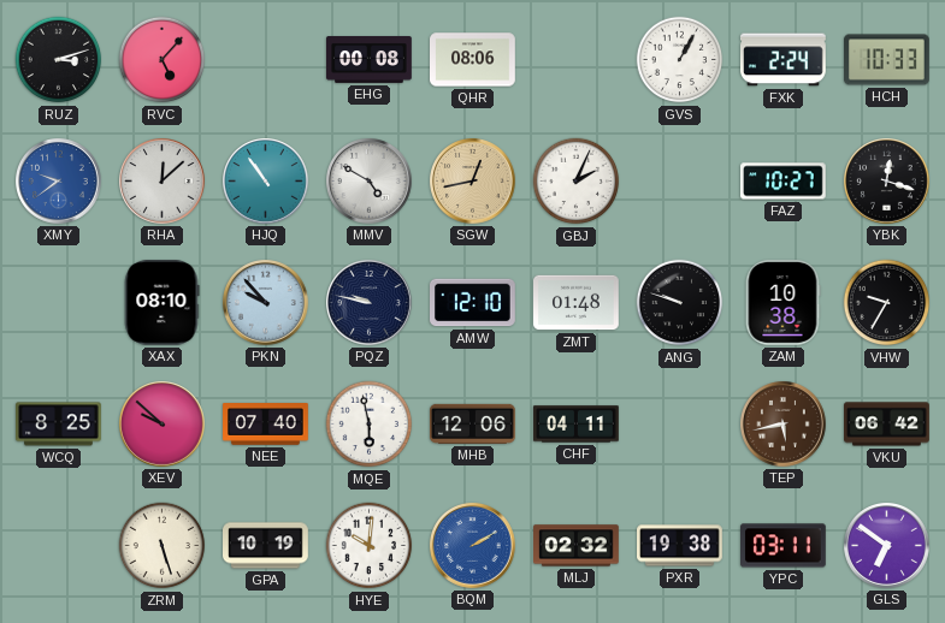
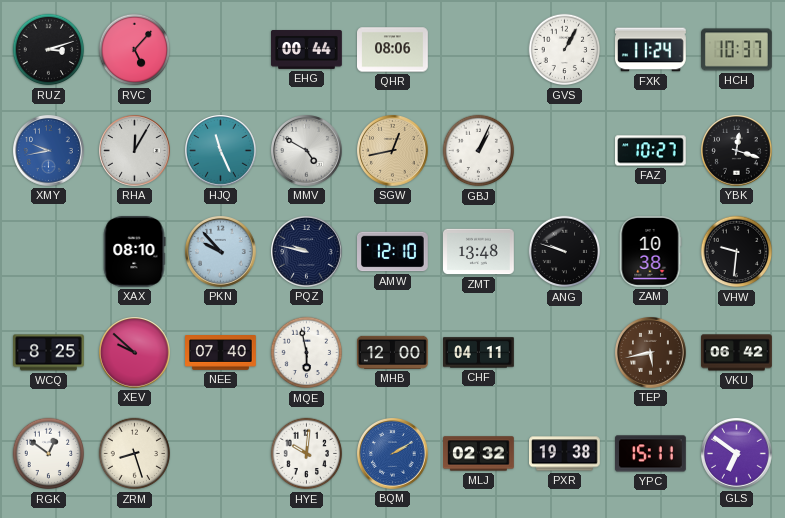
EHG: 00:08 -> 00:44 (307, 50)
FXK: 2:24 -> 11:24 (651, 50)
HCH: 10:33 -> 10:37 (737, 50)
XMY: 9:39 -> 9:43 (49, 151)
RHA: 12:08 -> 12:05 (135, 151)
HJQ: 10:54 -> 11:26 (221, 151)
GBJ: 2:04 -> 1:04 (479, 151)
ZMT: 01:48 -> 13:48 (479, 252)
VHW: 9:35 -> 9:31 (737, 252)
MHB: 12:06 -> 12:00 (393, 352)
RGK: none -> 12:51 (49, 454)
ZRM: 5:27 -> 8:27 (135, 454)
GPA: 10:19 -> none (266, 546)
YPC: 03:11 -> 15:11 (651, 454)
